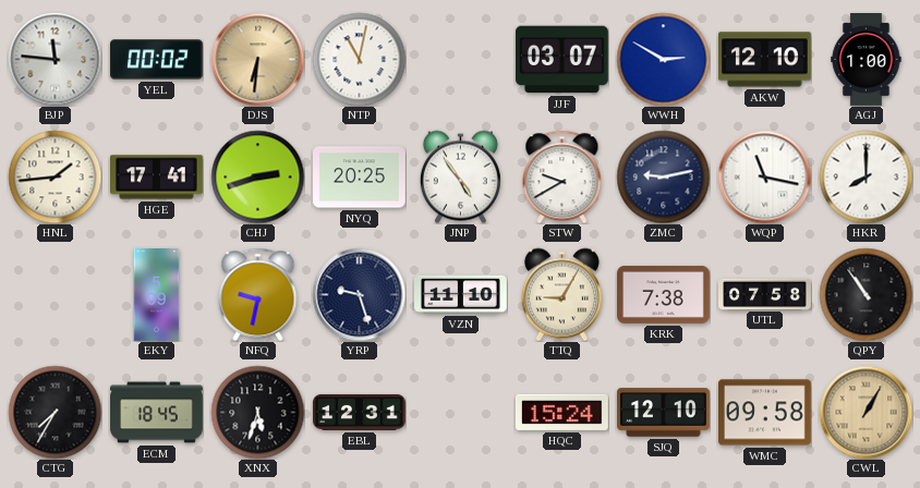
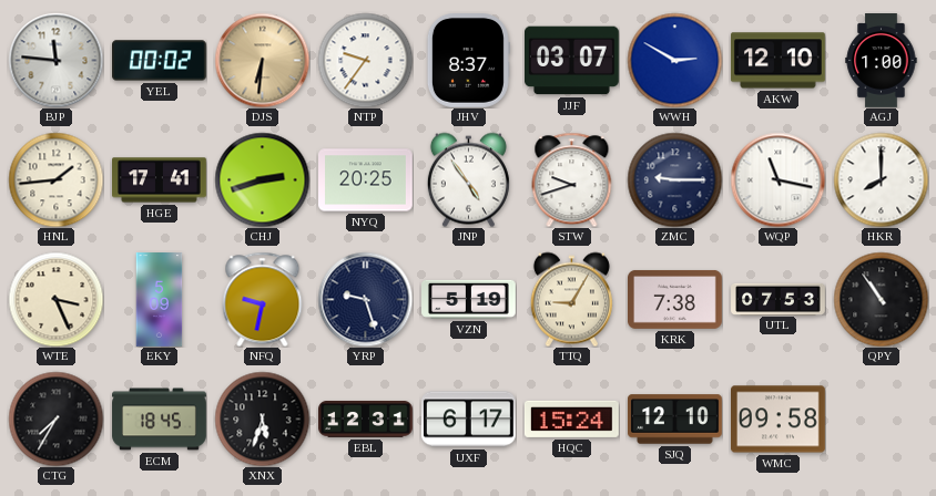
NTP: 11:02 -> 9:36 (365, 60)
JHV: none -> 8:37 (468, 61)
STW: 9:40 -> 9:42 (572, 179)
ZMC: 9:13 -> 9:15 (674, 179)
WTE: none -> 3:26 (55, 299)
VZN: 11:10 -> 5:19 (469, 299)
UTL: 07:58 -> 07:53 (779, 299)
UXF: none -> 6:17 (468, 420)
CWL: 1:05 -> none (865, 412)
